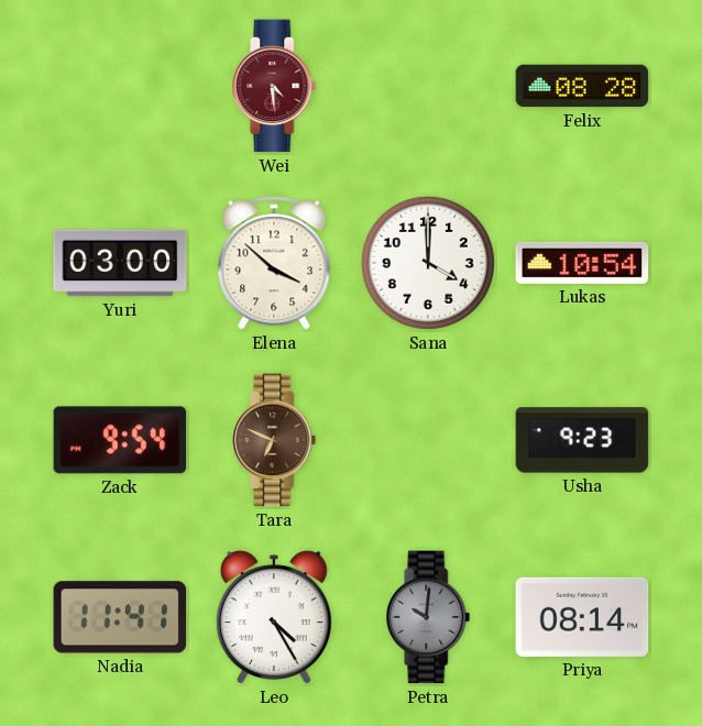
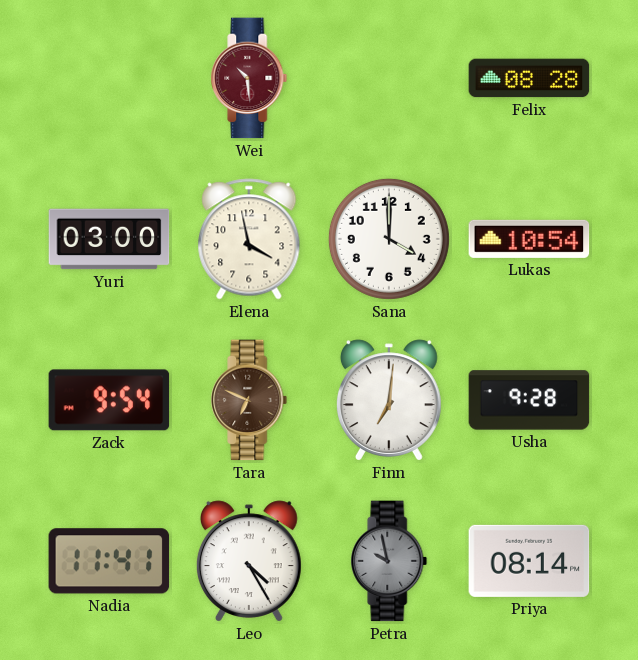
Wei: 4:29 -> 10:29 (249, 78)
Elena: 3:52 -> 3:58 (249, 239)
Finn: none -> 7:01 (389, 400)
Usha: 9:23 -> 9:28 (529, 400)
Petra: 10:01 -> 9:58 (389, 561)
